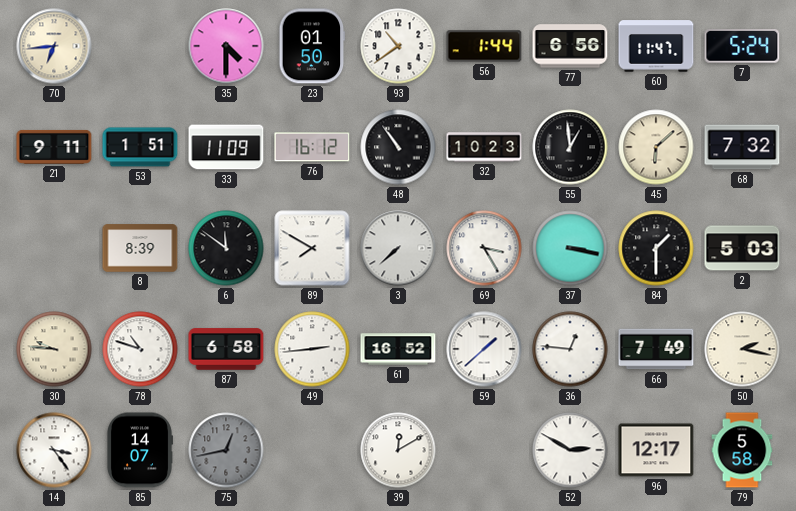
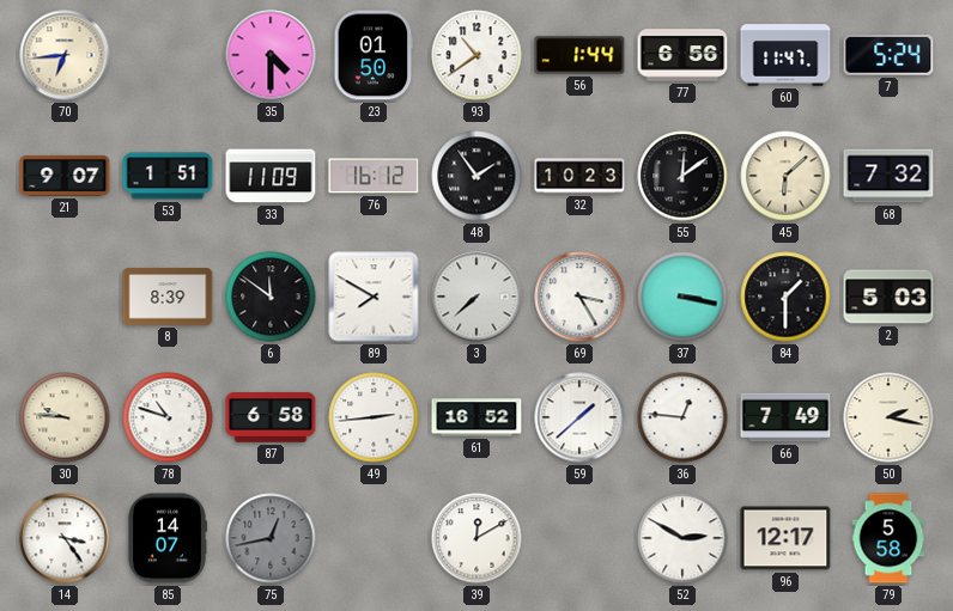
21: 9:11 -> 9:07 (65, 176)
48: 10:54 -> 1:54 (476, 176)
55: 12:59 -> 12:09 (682, 176)
